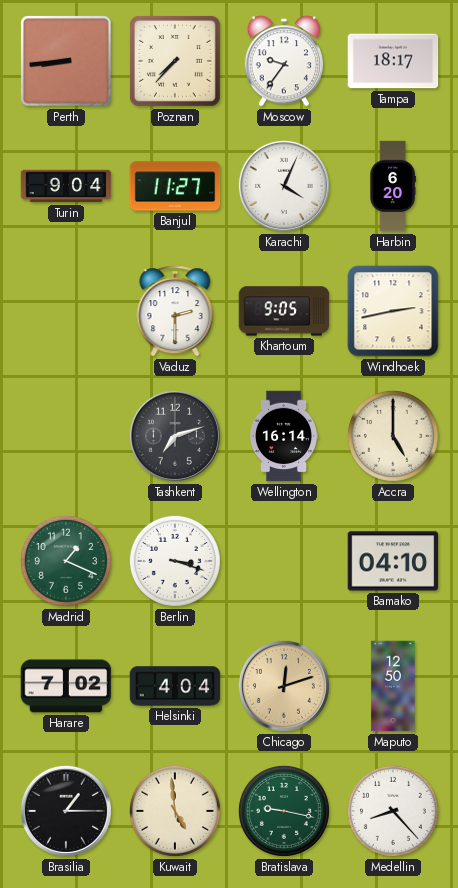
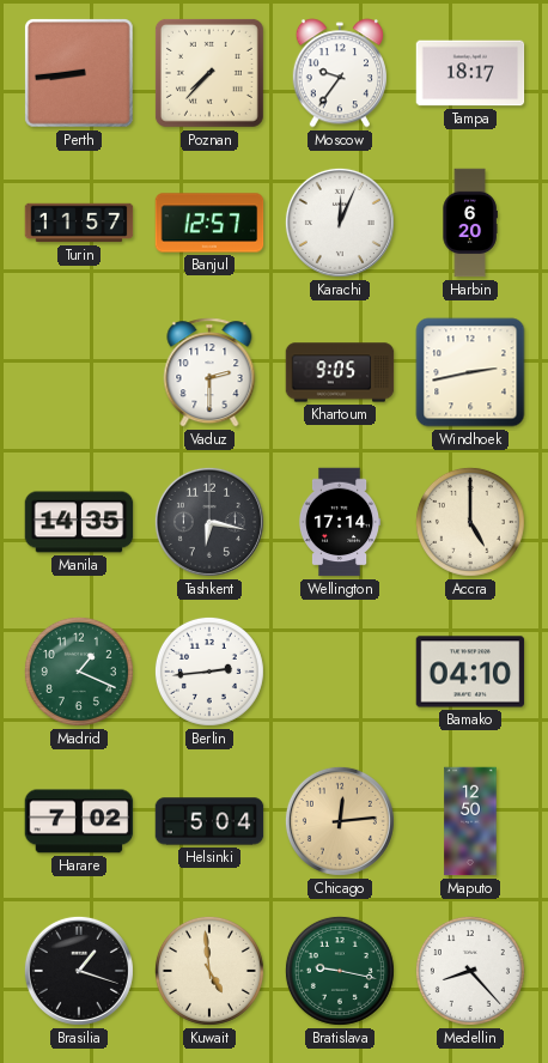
Turin: 9:04 -> 11:57 (79, 223)
Banjul: 11:27 -> 12:57 (209, 223)
Karachi: 4:04 -> 12:04 (340, 223)
Manila: none -> 14:35 (79, 522)
Tashkent: 7:12 -> 6:17 (209, 522)
Wellington: 16:14 -> 17:14 (340, 522)
Berlin: 3:18 -> 2:44 (209, 672)
Helsinki: 4:04 -> 5:04 (209, 821)
Chicago: 12:12 -> 12:14 (340, 821)
Brasilia: 1:15 -> 1:18 (79, 971)
